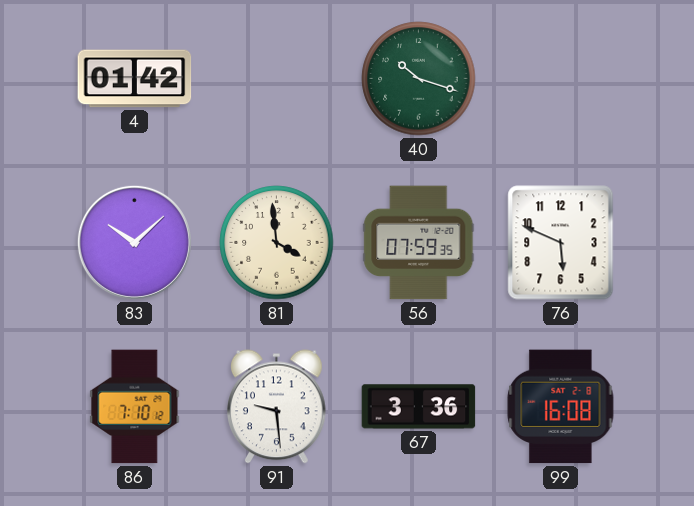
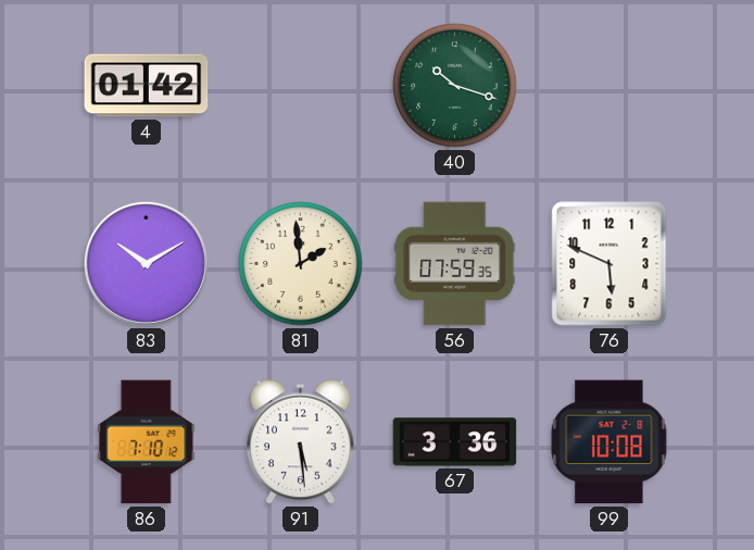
83: 10:08 -> 10:10 (146, 263)
81: 3:59 -> 1:59 (301, 264)
91: 9:29 -> 5:29 (301, 442)
99: 16:08 -> 10:08 (610, 442)
